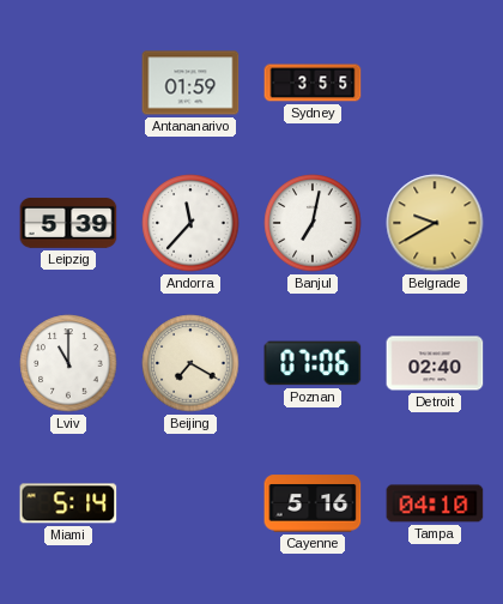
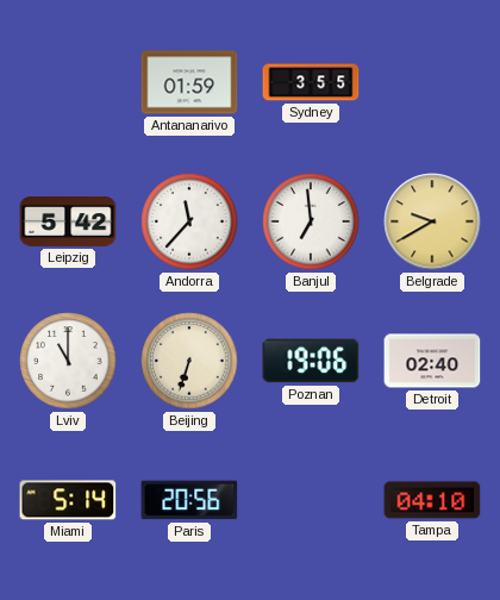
Leipzig: 5:39 -> 5:42 (68, 221)
Banjul: 7:02 -> 6:59 (311, 221)
Beijing: 7:20 -> 6:33 (189, 361)
Poznan: 07:06 -> 19:06 (311, 361)
Paris: none -> 20:56 (189, 500)
Cayenne: 5:16 -> none (313, 503)
